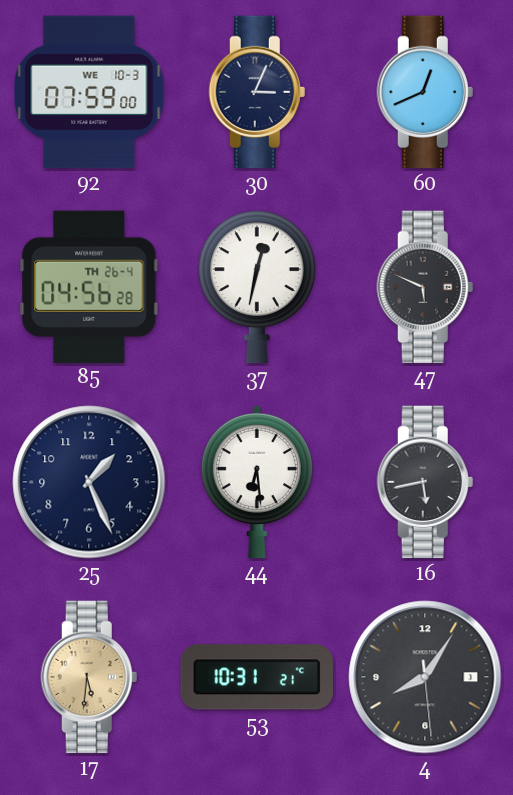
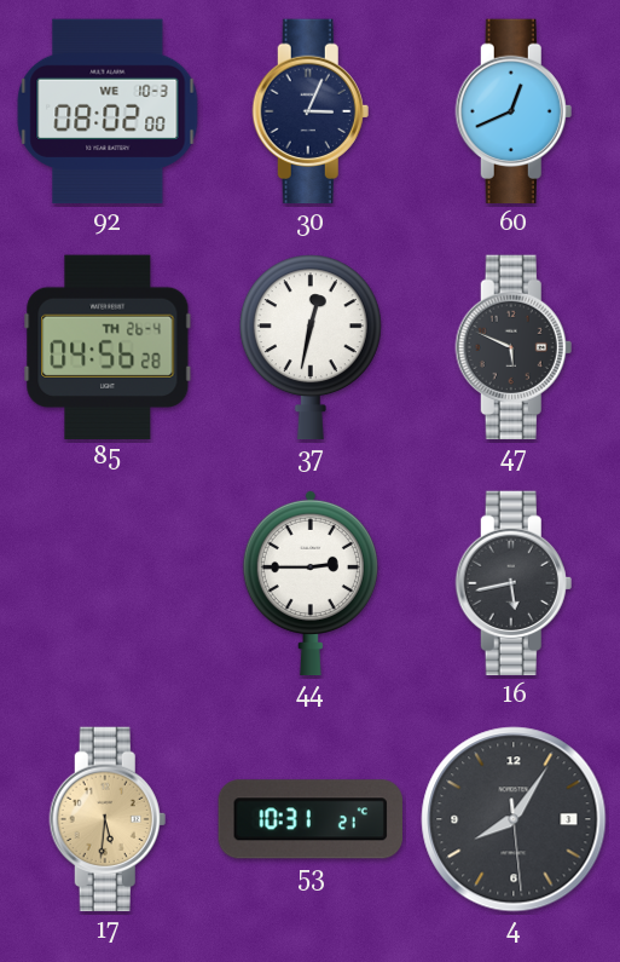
92: 07:59 -> 08:02 (108, 111)
25: 1:26 -> none (89, 482)
44: 6:29 -> 2:45 (311, 583)
